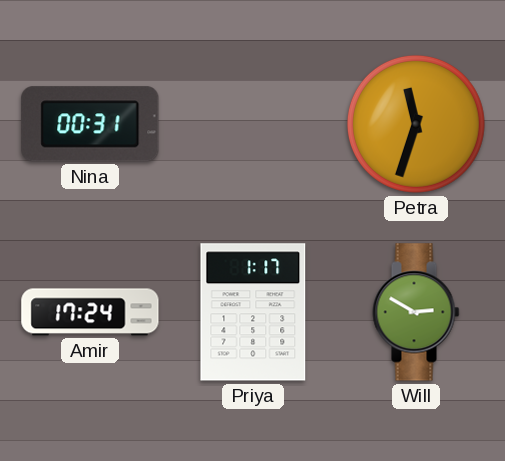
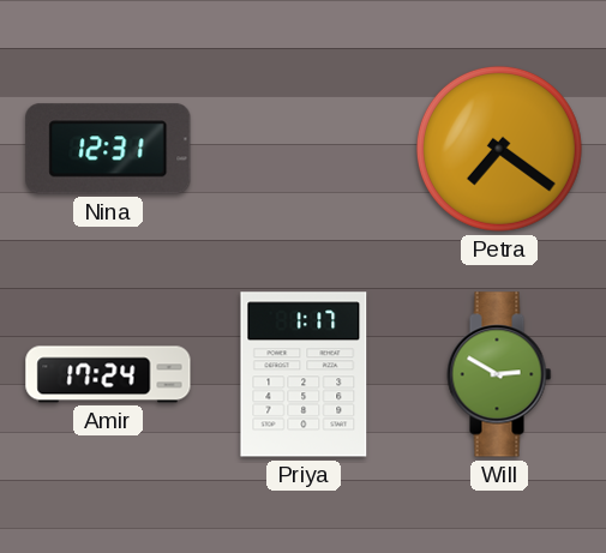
Nina: 00:31 -> 12:31 (108, 149)
Petra: 11:33 -> 7:21 (499, 149)
